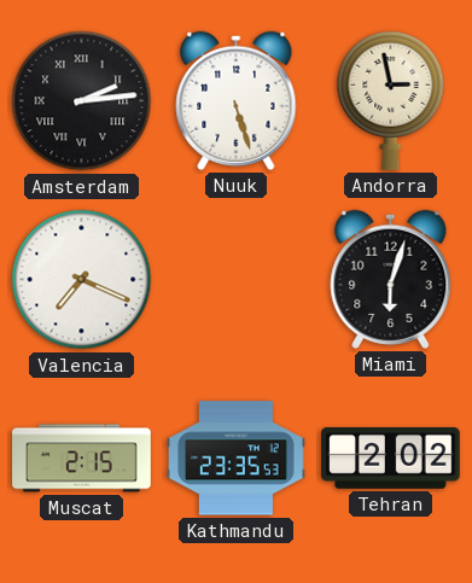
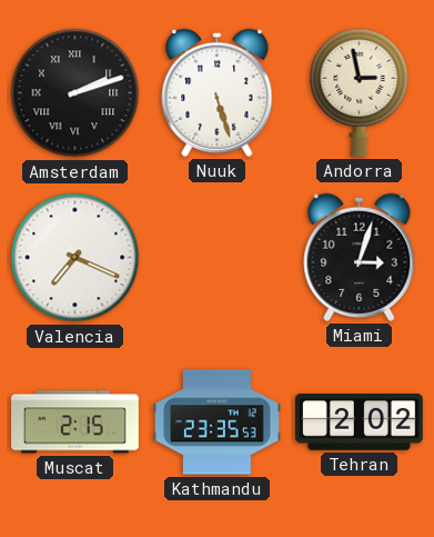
Amsterdam: 2:14 -> 2:12 (75, 93)
Miami: 6:03 -> 3:03 (360, 257)
